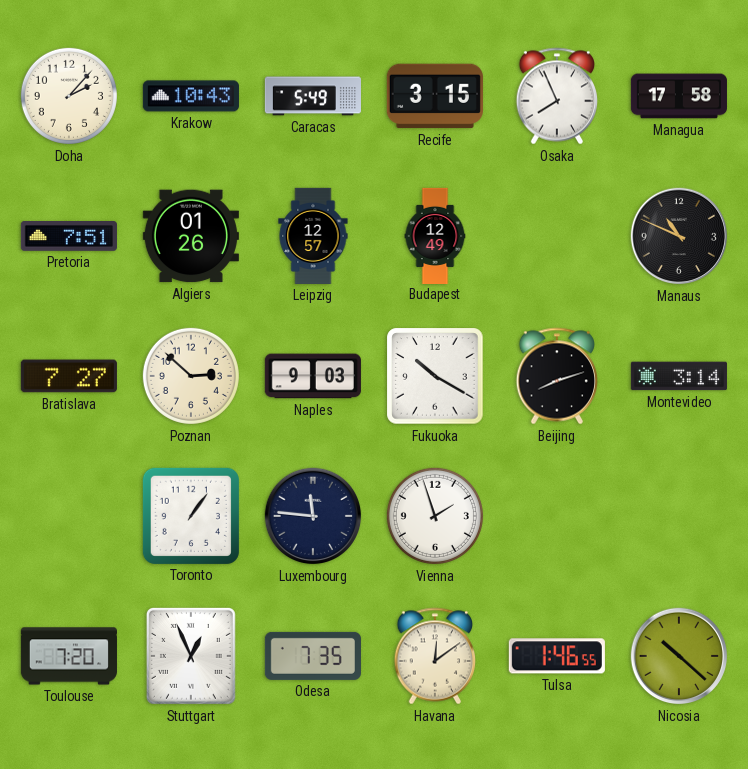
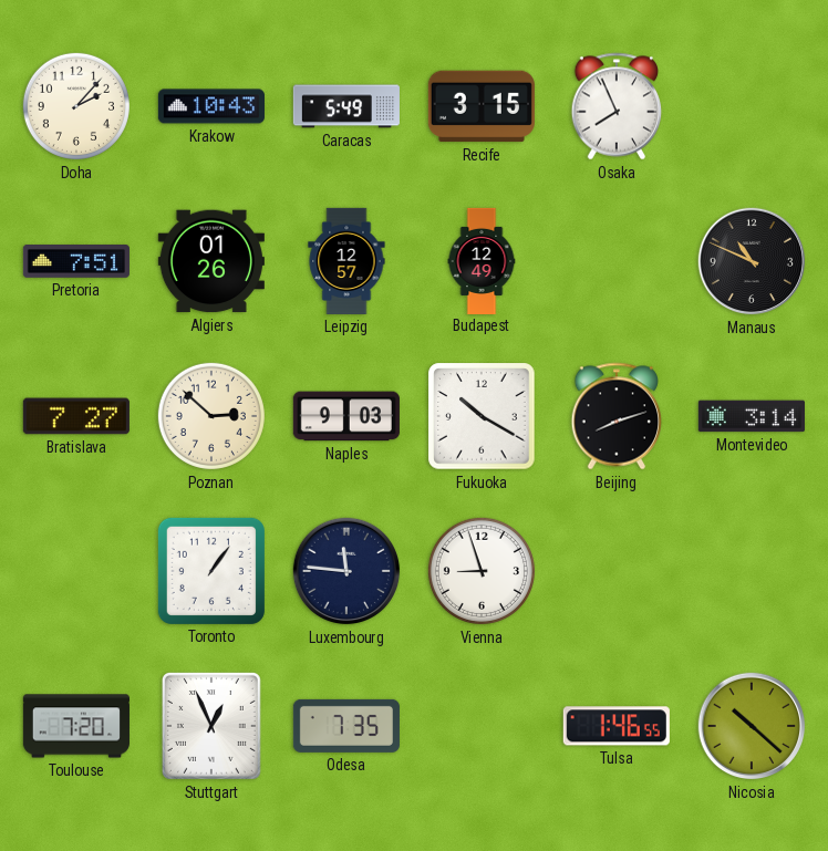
Managua: 17:58 -> none (679, 96)
Vienna: 1:57 -> 8:57 (482, 571)
Havana: 12:09 -> none (435, 656)
